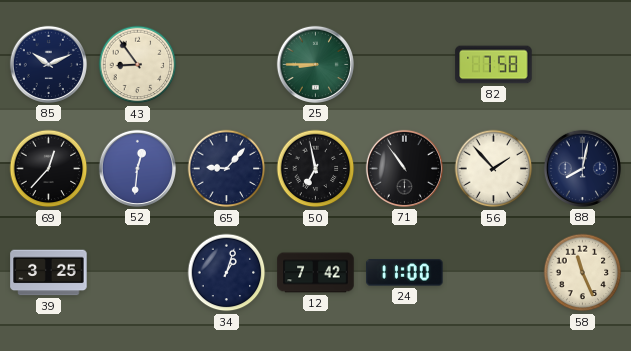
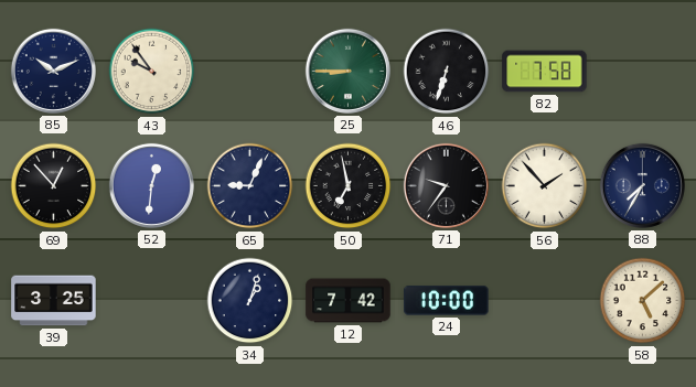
43: 8:54 -> 9:54 (152, 72)
46: none -> 6:33 (447, 72)
69: 12:37 -> 12:53 (54, 186)
65: 9:07 -> 9:04 (250, 186)
71: 10:54 -> 9:36 (446, 185)
88: 8:02 -> 7:35 (642, 185)
24: 11:00 -> 10:00 (447, 301)
58: 11:26 -> 5:08 (643, 301)
